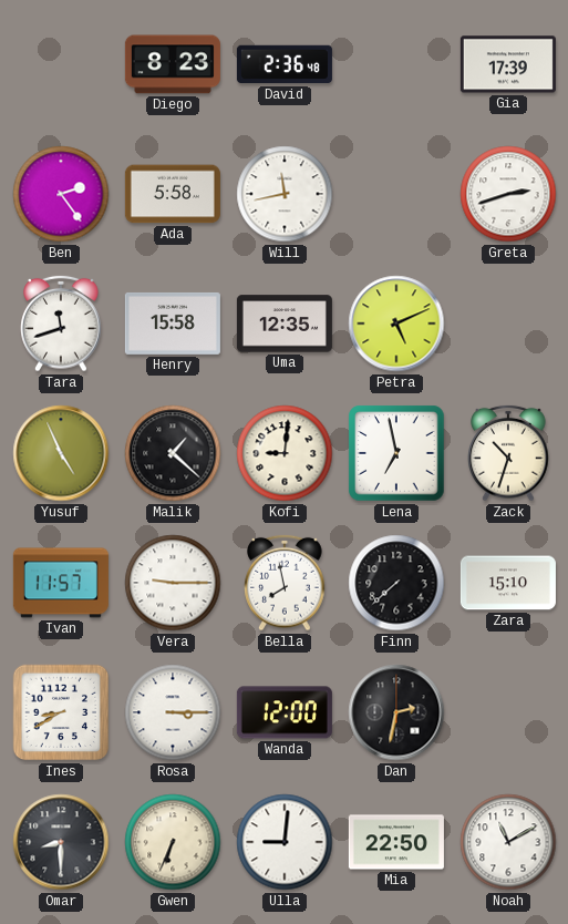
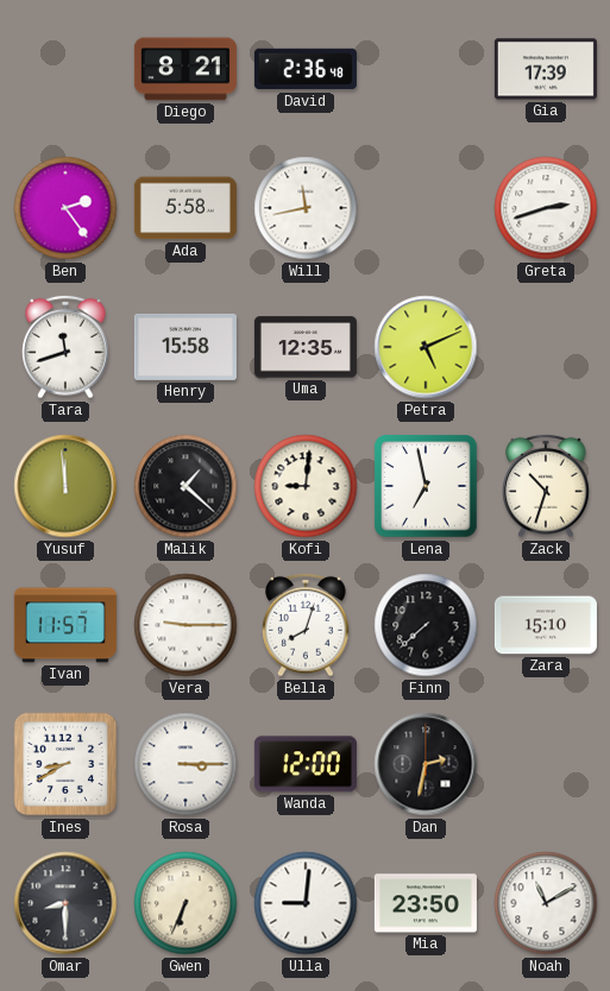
Diego: 8:23 -> 8:21 (185, 69)
Yusuf: 4:56 -> 11:59 (65, 486)
Bella: 7:58 -> 8:03 (306, 625)
Mia: 22:50 -> 23:50 (426, 903)
